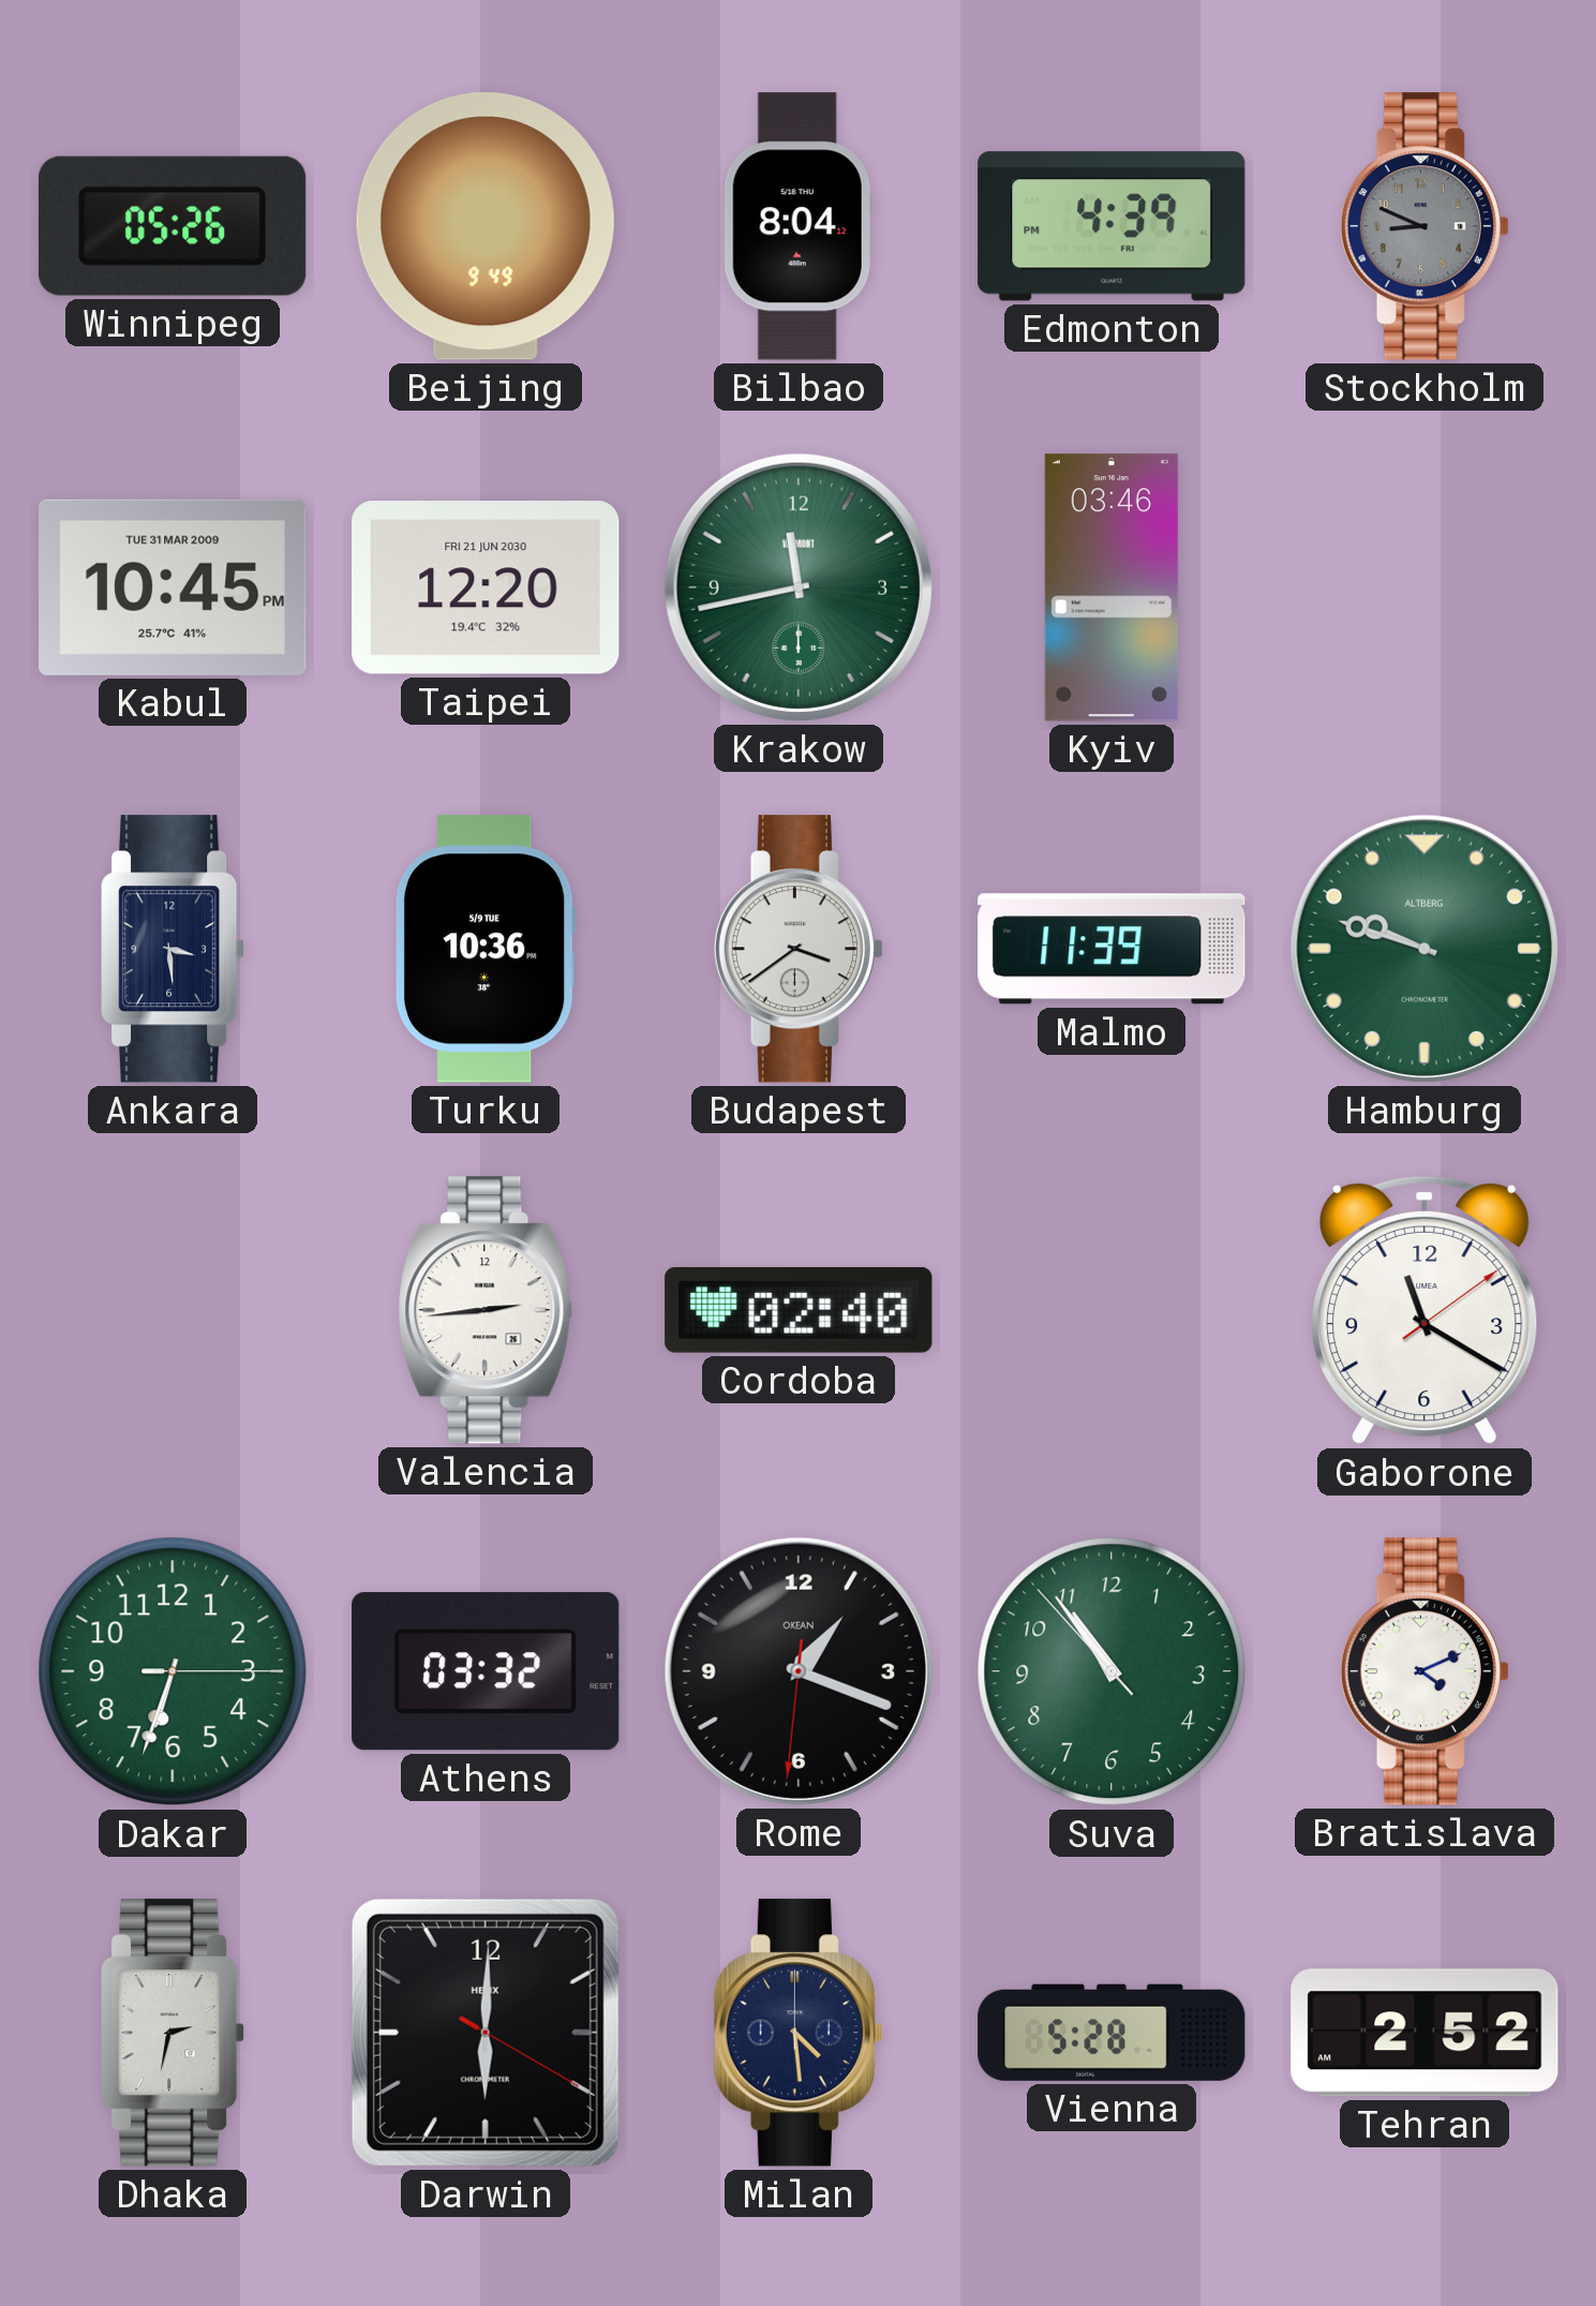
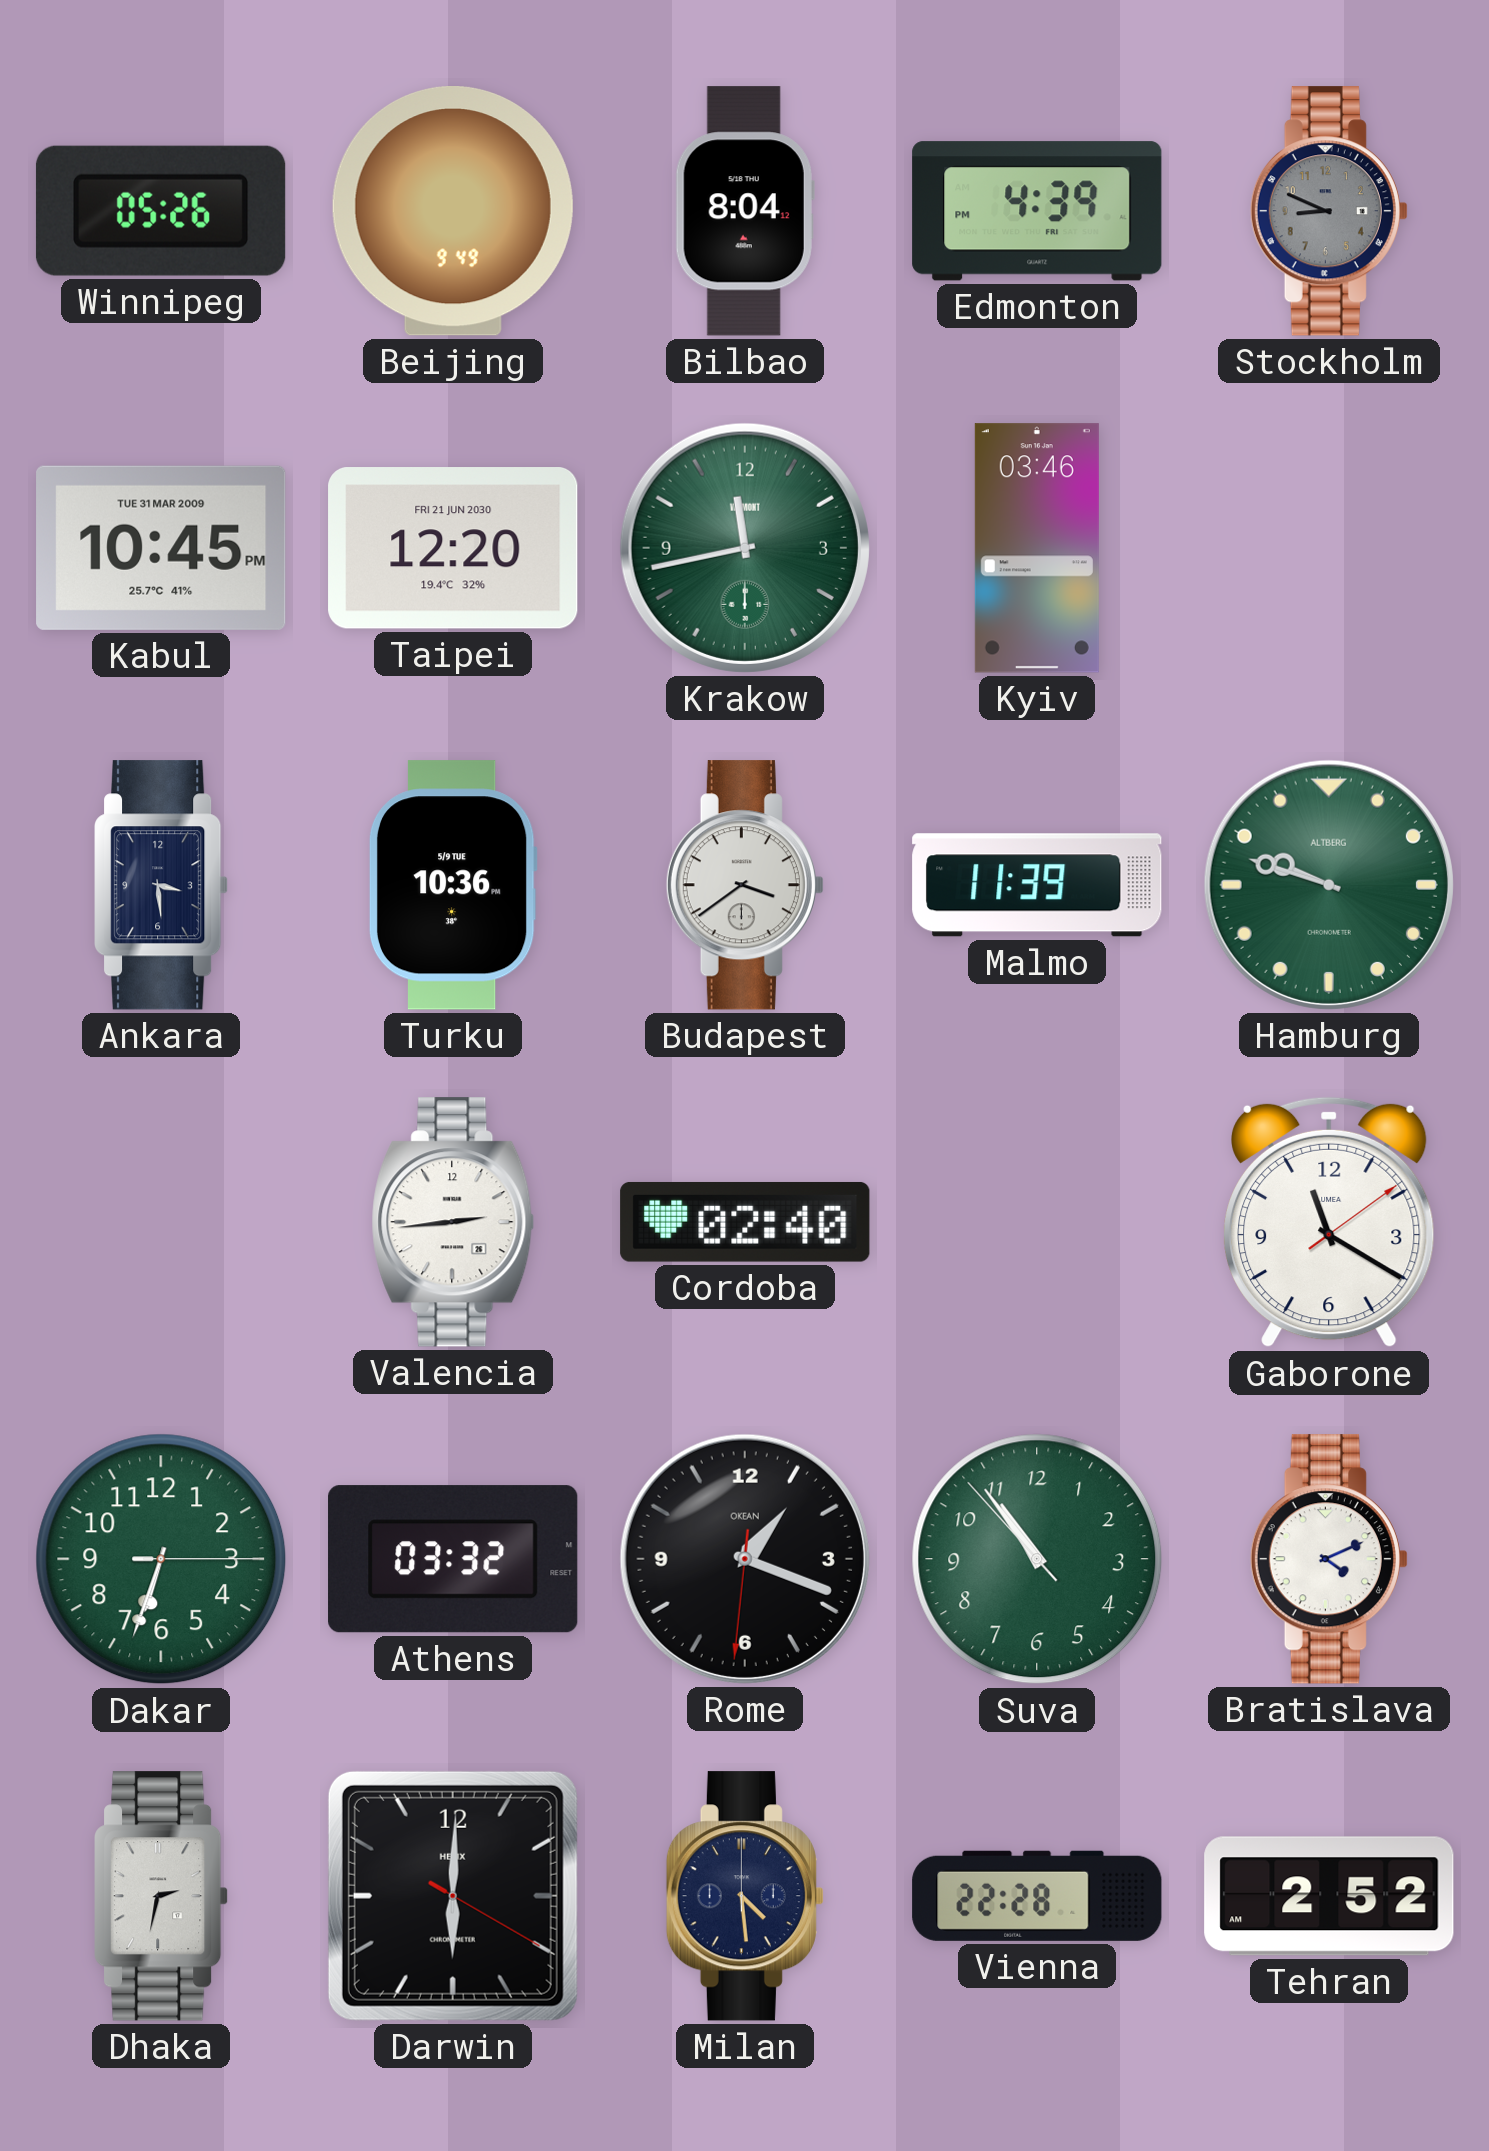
Vienna: 5:28 -> 22:28 (1037, 1896)
